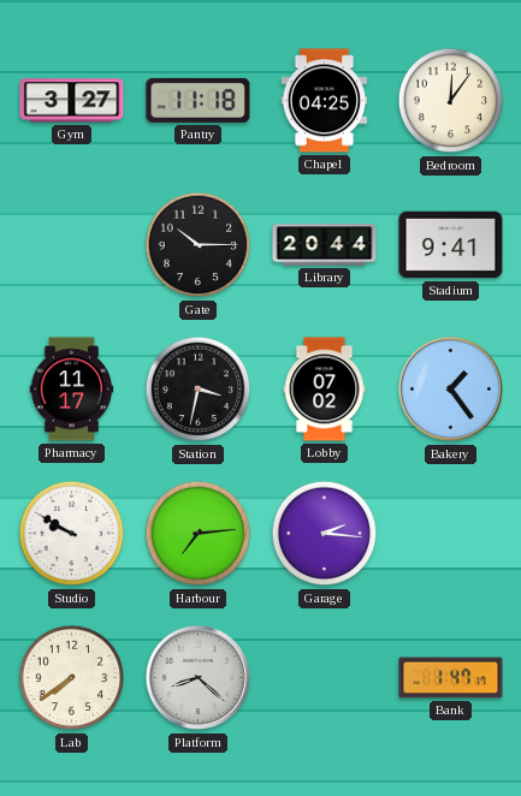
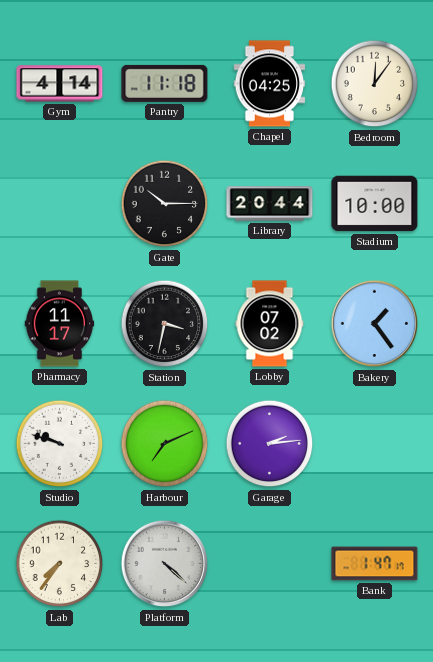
Gym: 3:27 -> 4:14 (60, 84)
Stadium: 9:41 -> 10:00 (375, 204)
Studio: 9:50 -> 9:48 (60, 444)
Harbour: 7:14 -> 7:11 (165, 444)
Garage: 2:16 -> 2:14 (270, 444)
Lab: 7:39 -> 7:36 (60, 564)
Platform: 8:22 -> 4:22 (165, 564)
